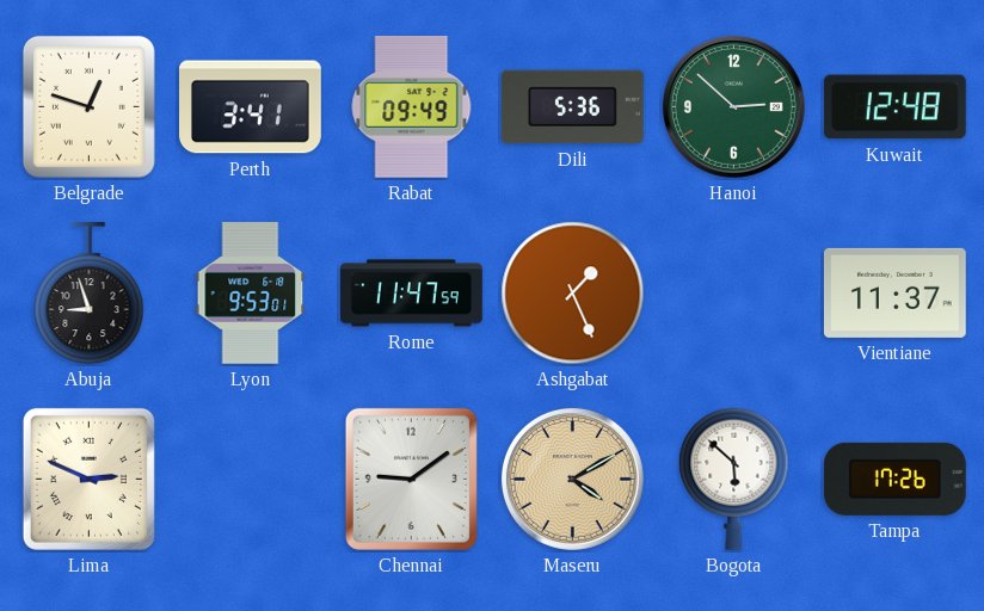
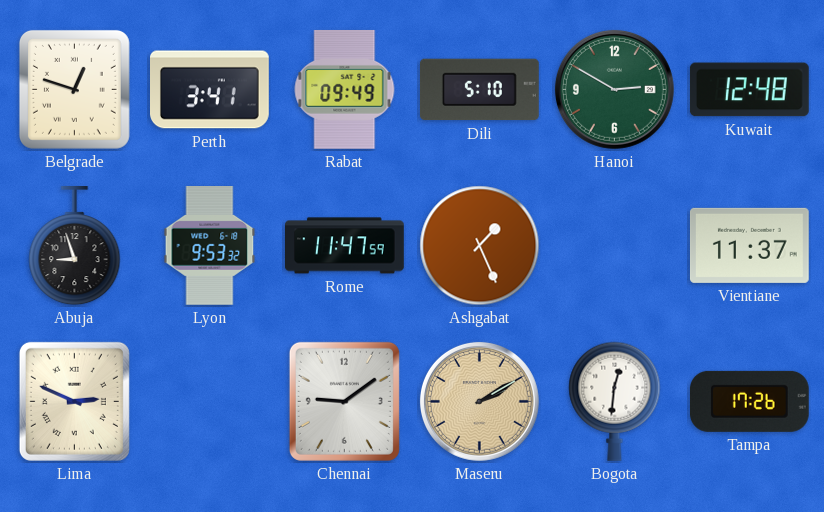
Dili: 5:36 -> 5:10 (479, 90)
Hanoi: 2:52 -> 2:50 (614, 89)
Lyon: 9:53:01 -> 9:53:32 (210, 246)
Maseru: 4:10 -> 2:10 (479, 401)
Bogota: 5:52 -> 12:31 (615, 401)
